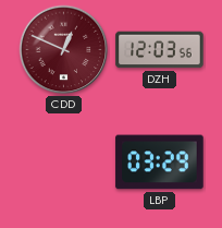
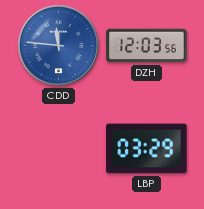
CDD: 12:49 -> 11:46 (59, 46)
CDD dial: burgundy -> blue (59, 46)
